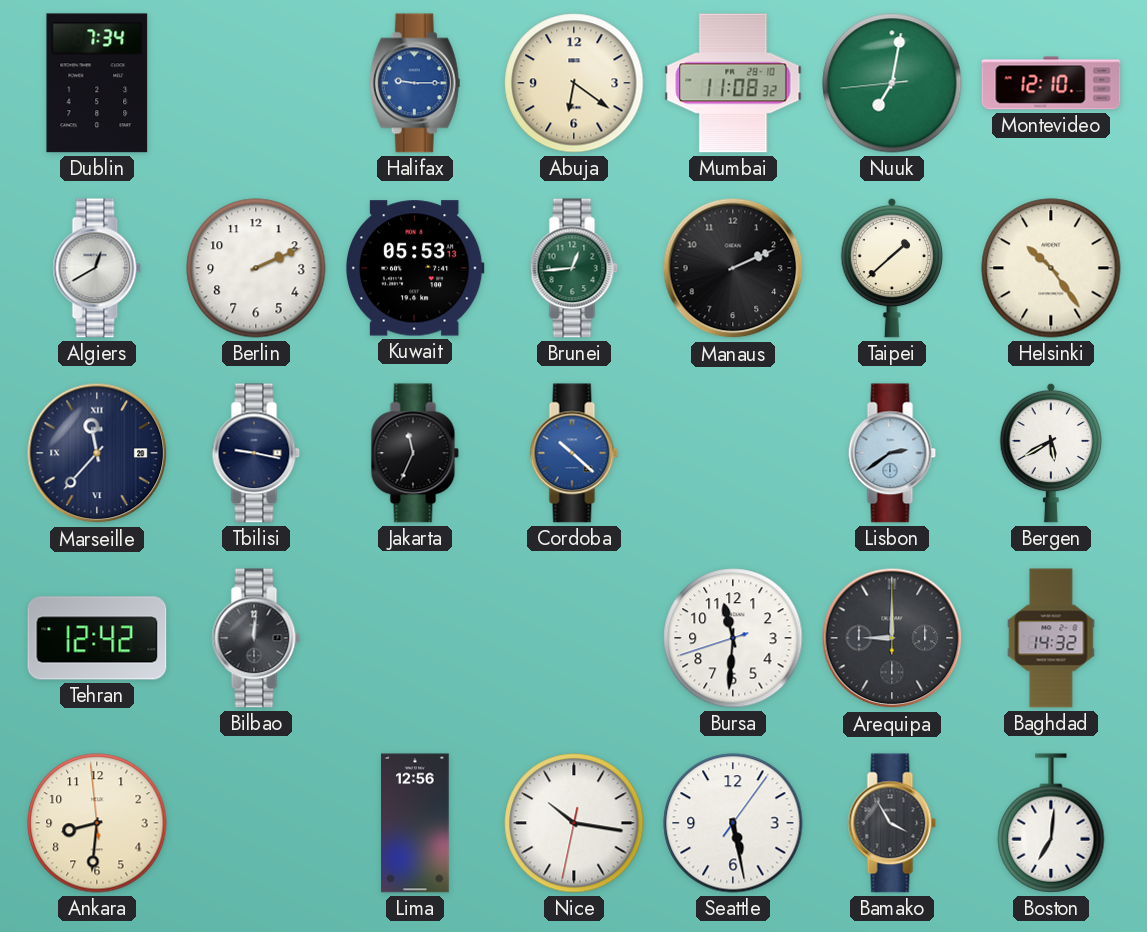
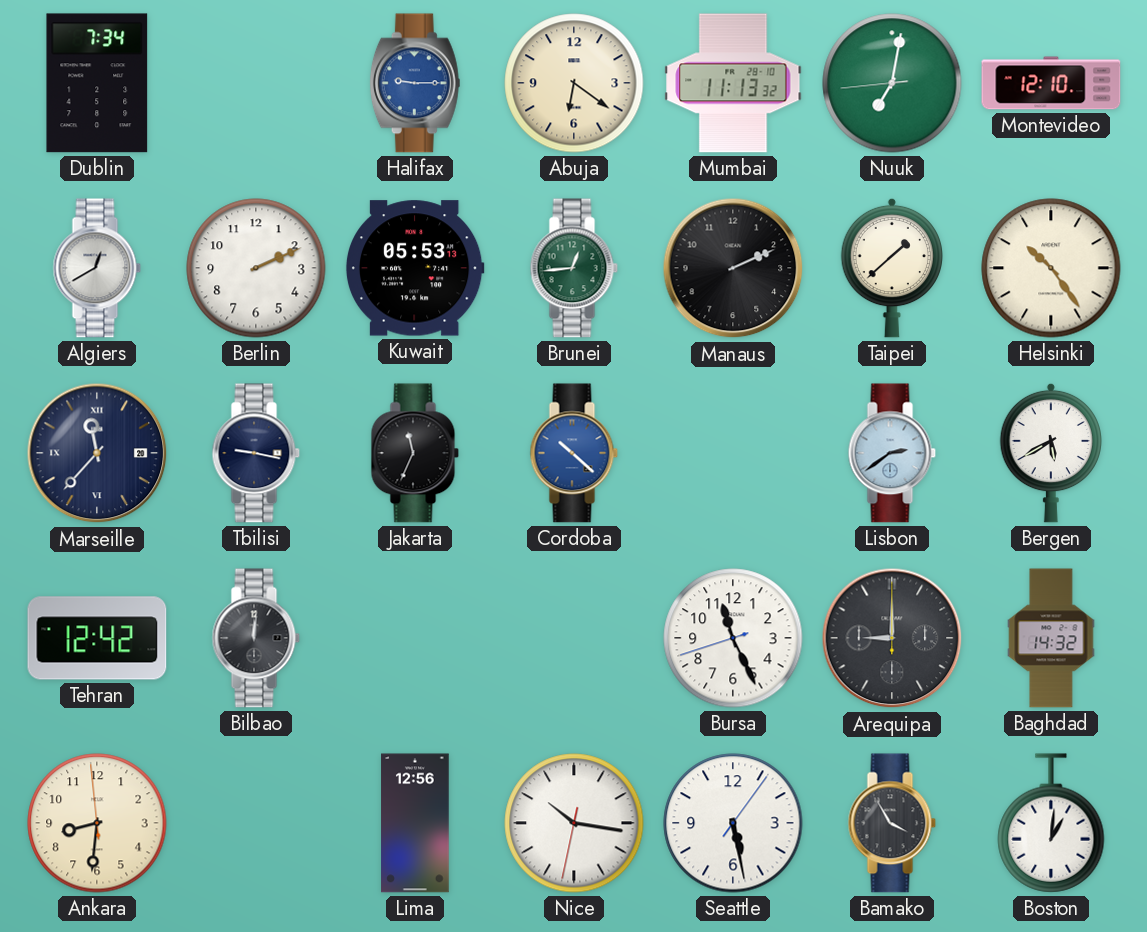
Mumbai: 11:08 -> 11:13 (733, 83)
Bursa: 11:30 -> 11:25 (733, 638)
Boston: 7:01 -> 1:01 (1051, 823)
